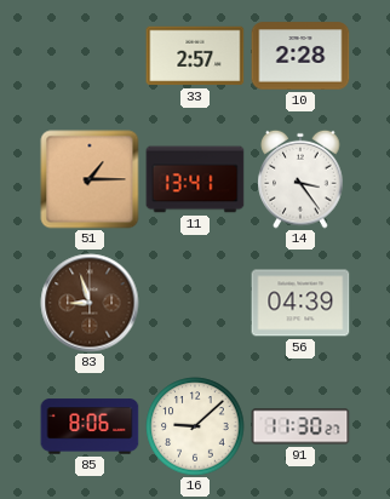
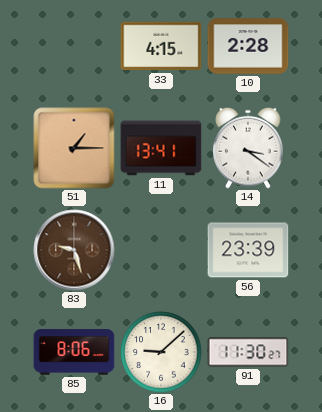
33: 2:57 -> 4:15 (161, 46)
14: 3:24 -> 3:21 (248, 148)
83: 8:57 -> 9:27 (74, 250)
56: 04:39 -> 23:39 (248, 250)
